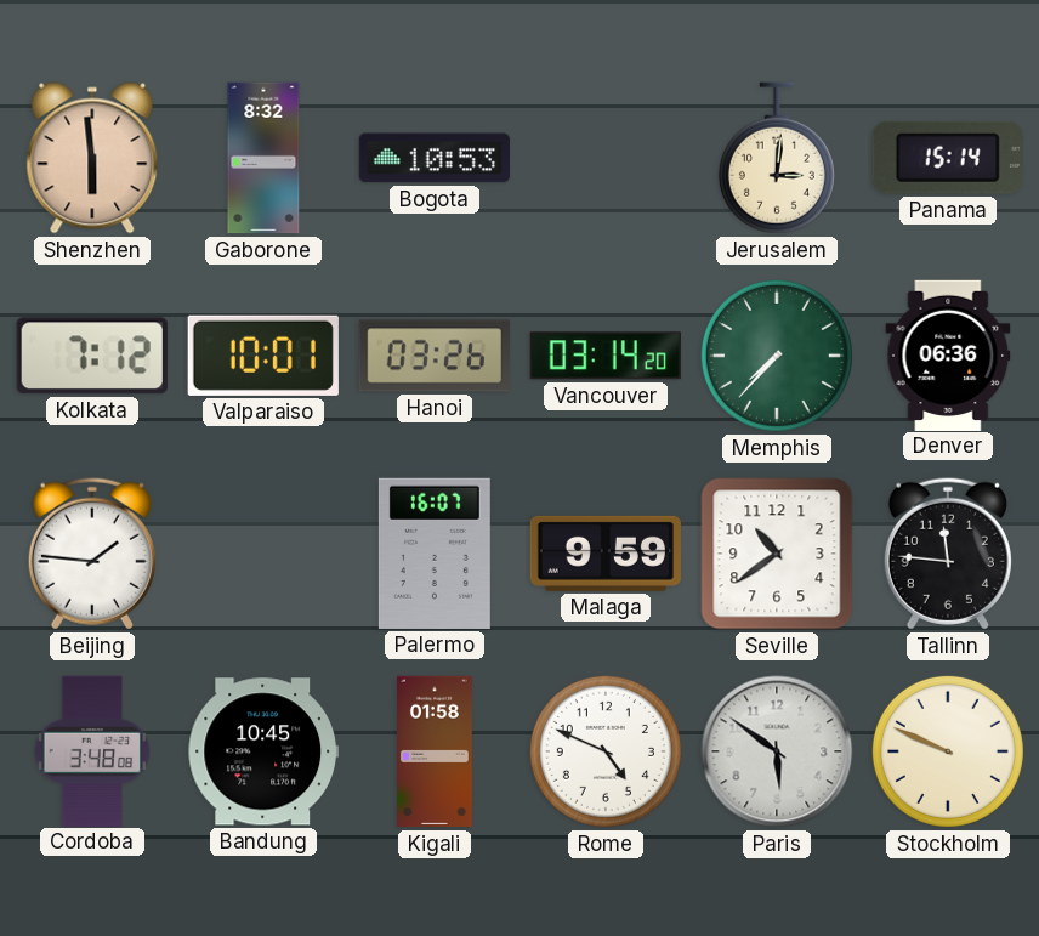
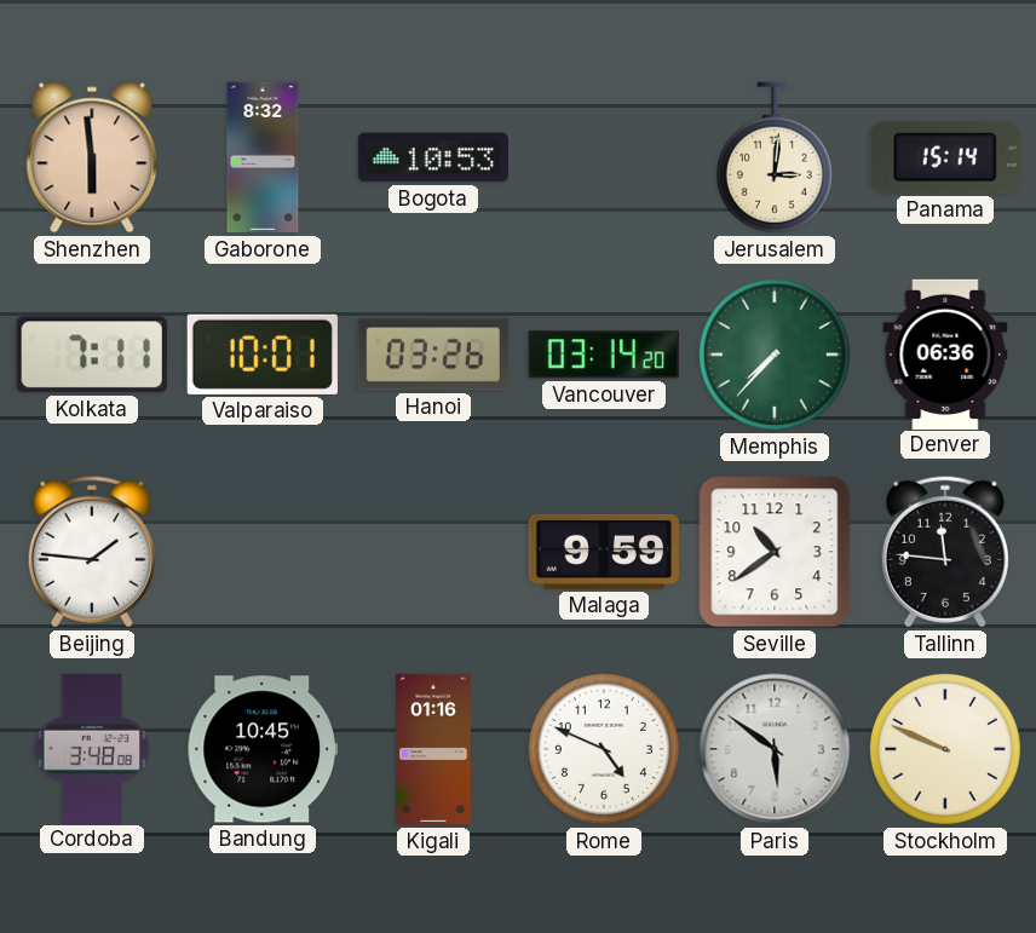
Kolkata: 7:12 -> 7:11 (92, 355)
Palermo: 16:07 -> none (435, 554)
Kigali: 01:58 -> 01:16 (434, 749)
